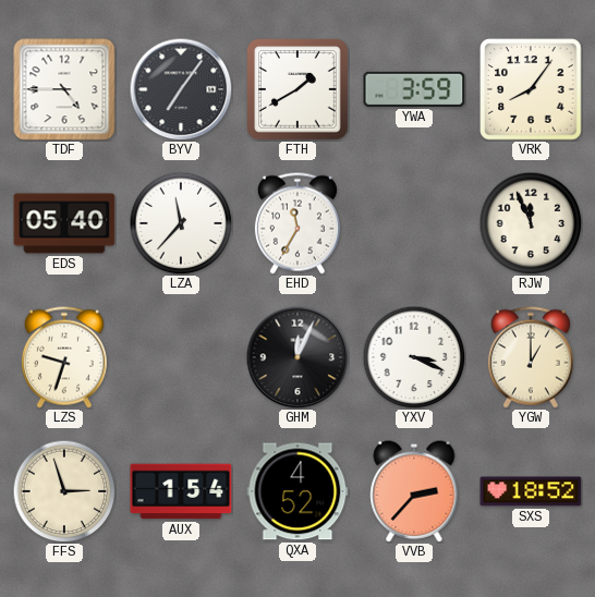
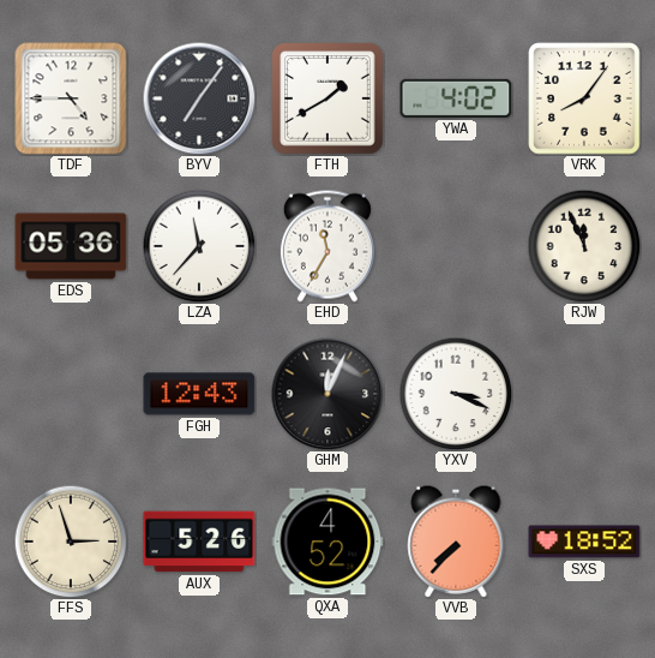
YWA: 3:59 -> 4:02 (456, 98)
EDS: 05:40 -> 05:36 (71, 246)
LZS: 9:33 -> none (64, 357)
FGH: none -> 12:43 (199, 394)
YGW: 1:00 -> none (531, 357)
AUX: 1:54 -> 5:26 (199, 542)
VVB: 2:37 -> 7:37 (456, 542)
